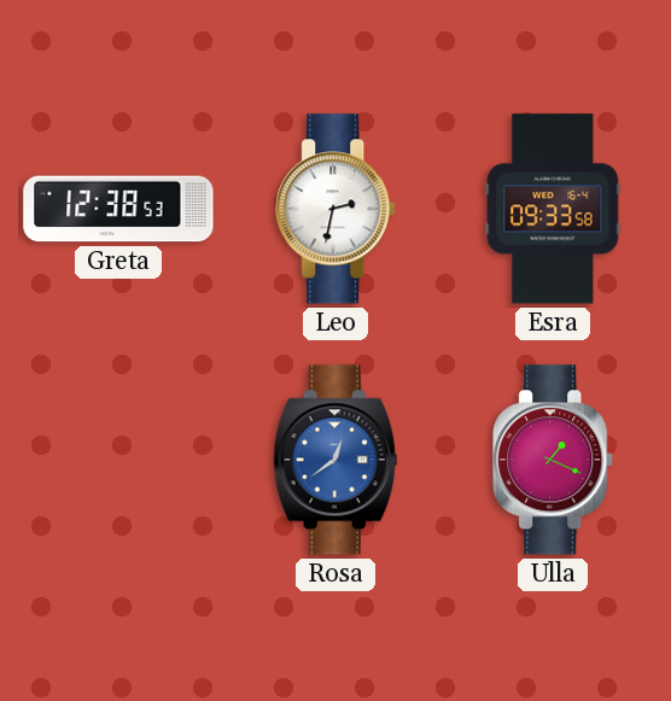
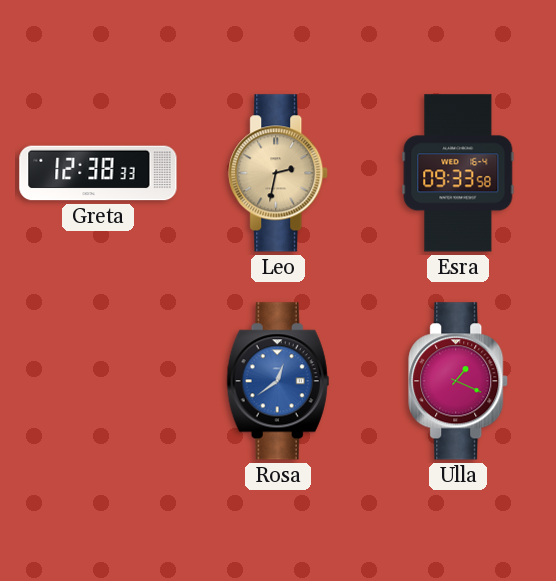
Greta: 12:38:53 -> 12:38:33 (98, 173)
Leo dial: white -> champagne (279, 173)
